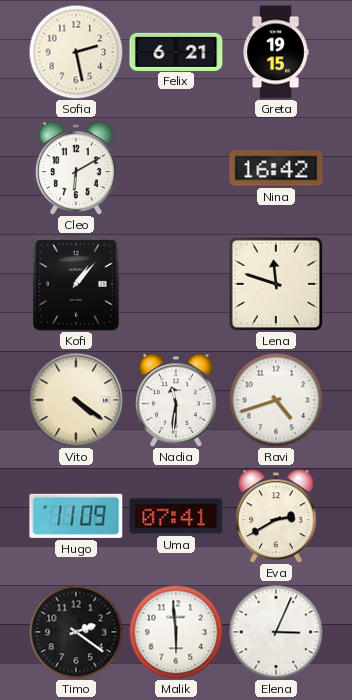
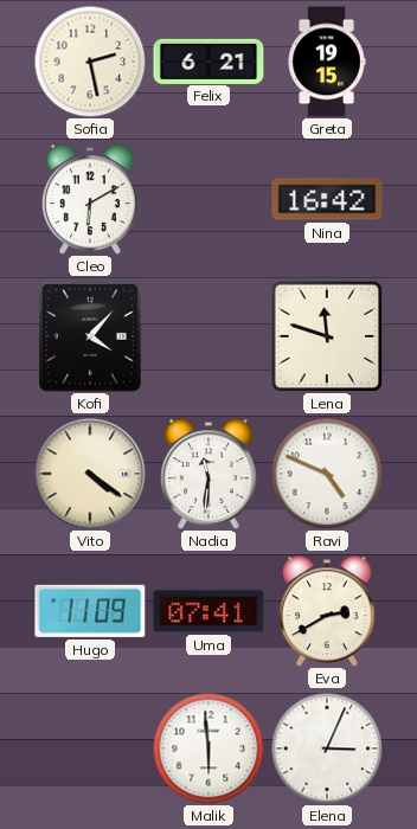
Kofi: 1:07 -> 4:07 (91, 338)
Ravi: 4:42 -> 4:49 (327, 474)
Timo: 2:21 -> none (76, 632)
